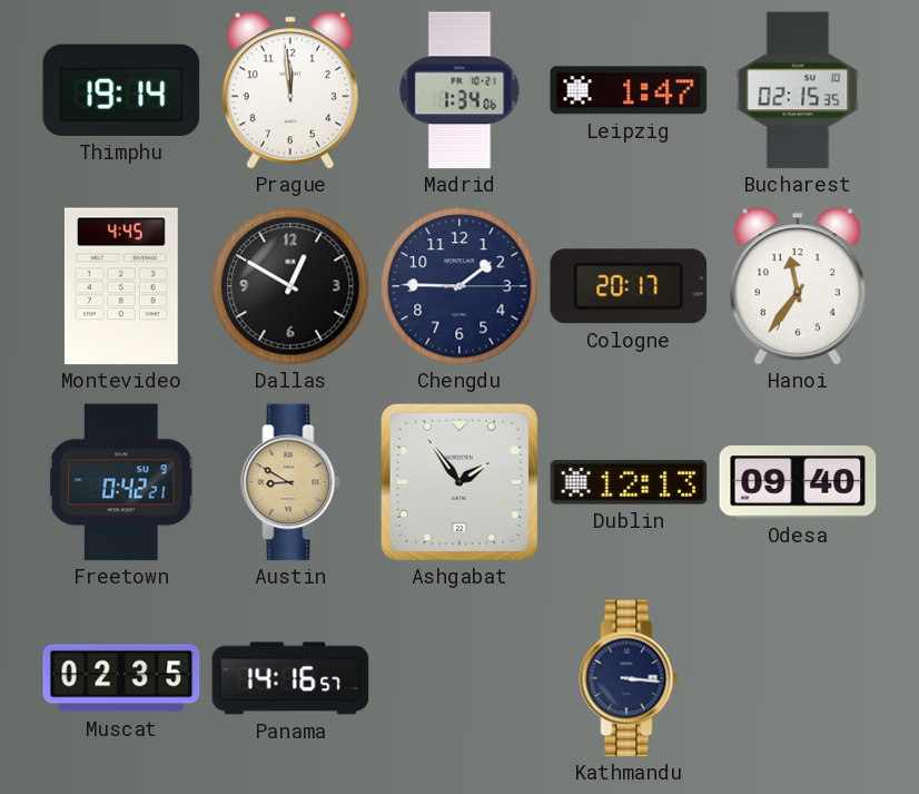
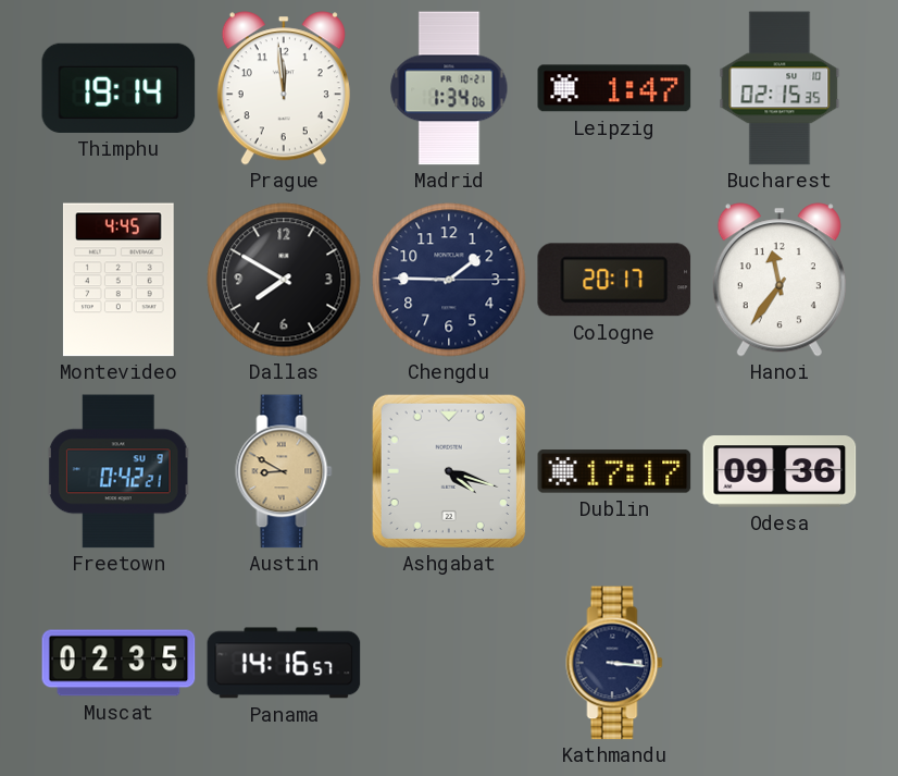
Dallas: 12:50 -> 7:50 (284, 280)
Ashgabat: 1:54 -> 4:18 (449, 471)
Dublin: 12:13 -> 17:17 (614, 471)
Odesa: 09:40 -> 09:36 (779, 471)
